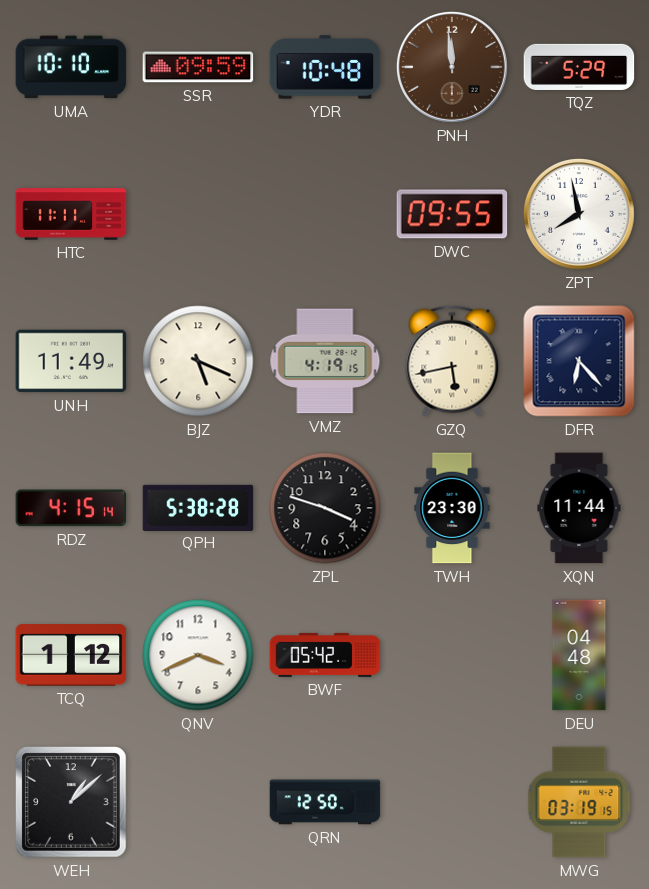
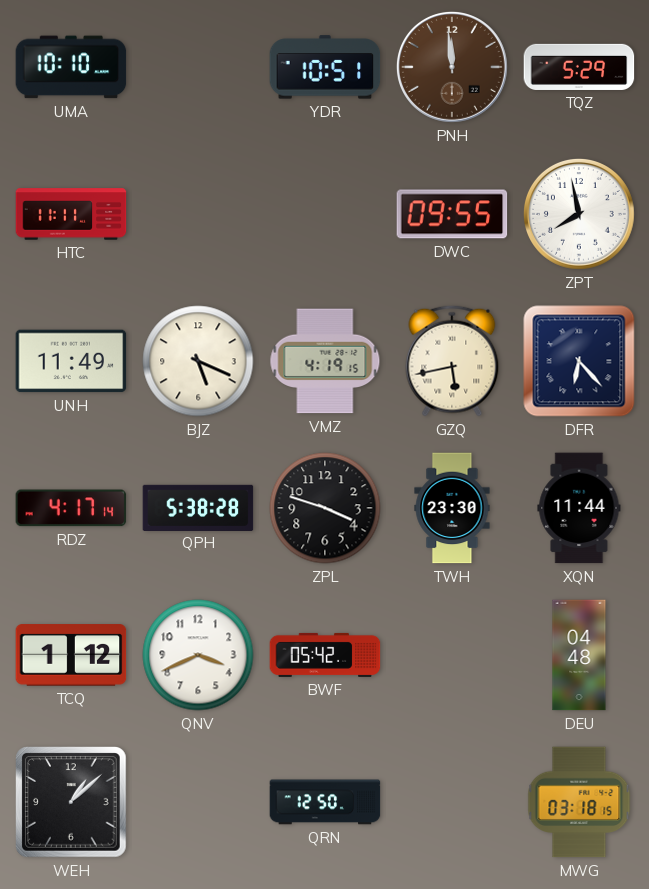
SSR: 09:59 -> none (198, 67)
YDR: 10:48 -> 10:51 (325, 67)
RDZ: 4:15 -> 4:17 (71, 508)
MWG: 03:19 -> 03:18 (579, 802)
